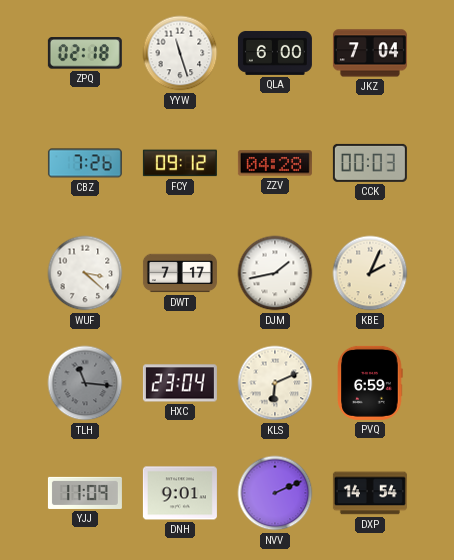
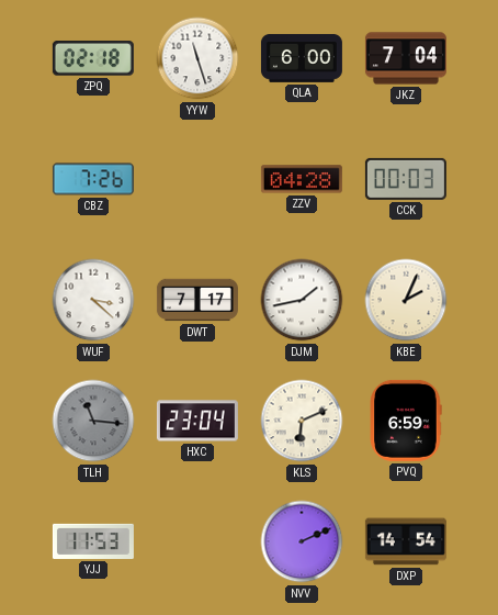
FCY: 09:12 -> none (180, 163)
YJJ: 11:09 -> 11:53 (93, 541)
DNH: 9:01 -> none (180, 493)
